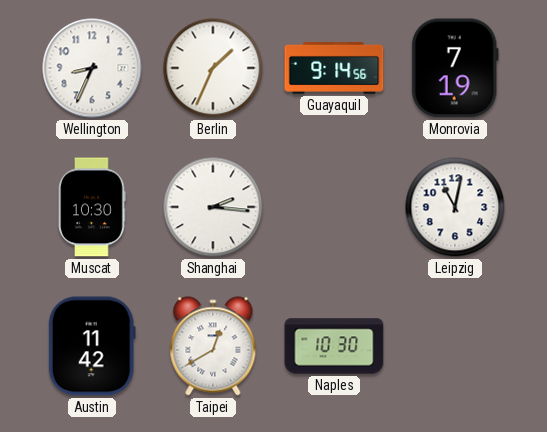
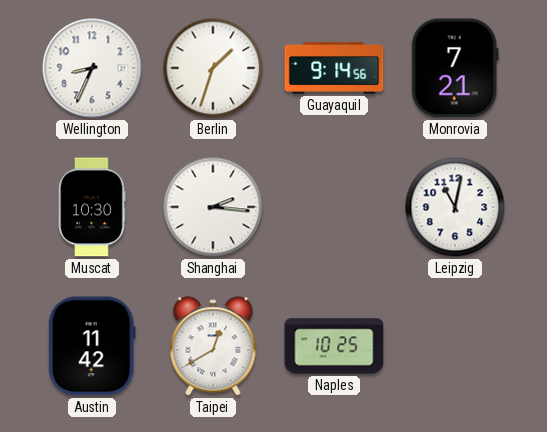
Berlin: 1:34 -> 1:33 (213, 68)
Monrovia: 7:19 -> 7:21 (455, 68)
Naples: 10:30 -> 10:25 (334, 346)
